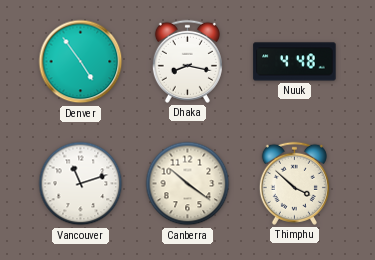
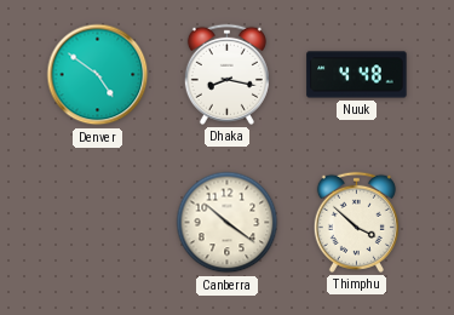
Denver: 4:54 -> 4:51 (98, 75)
Vancouver: 11:12 -> none (81, 184)
